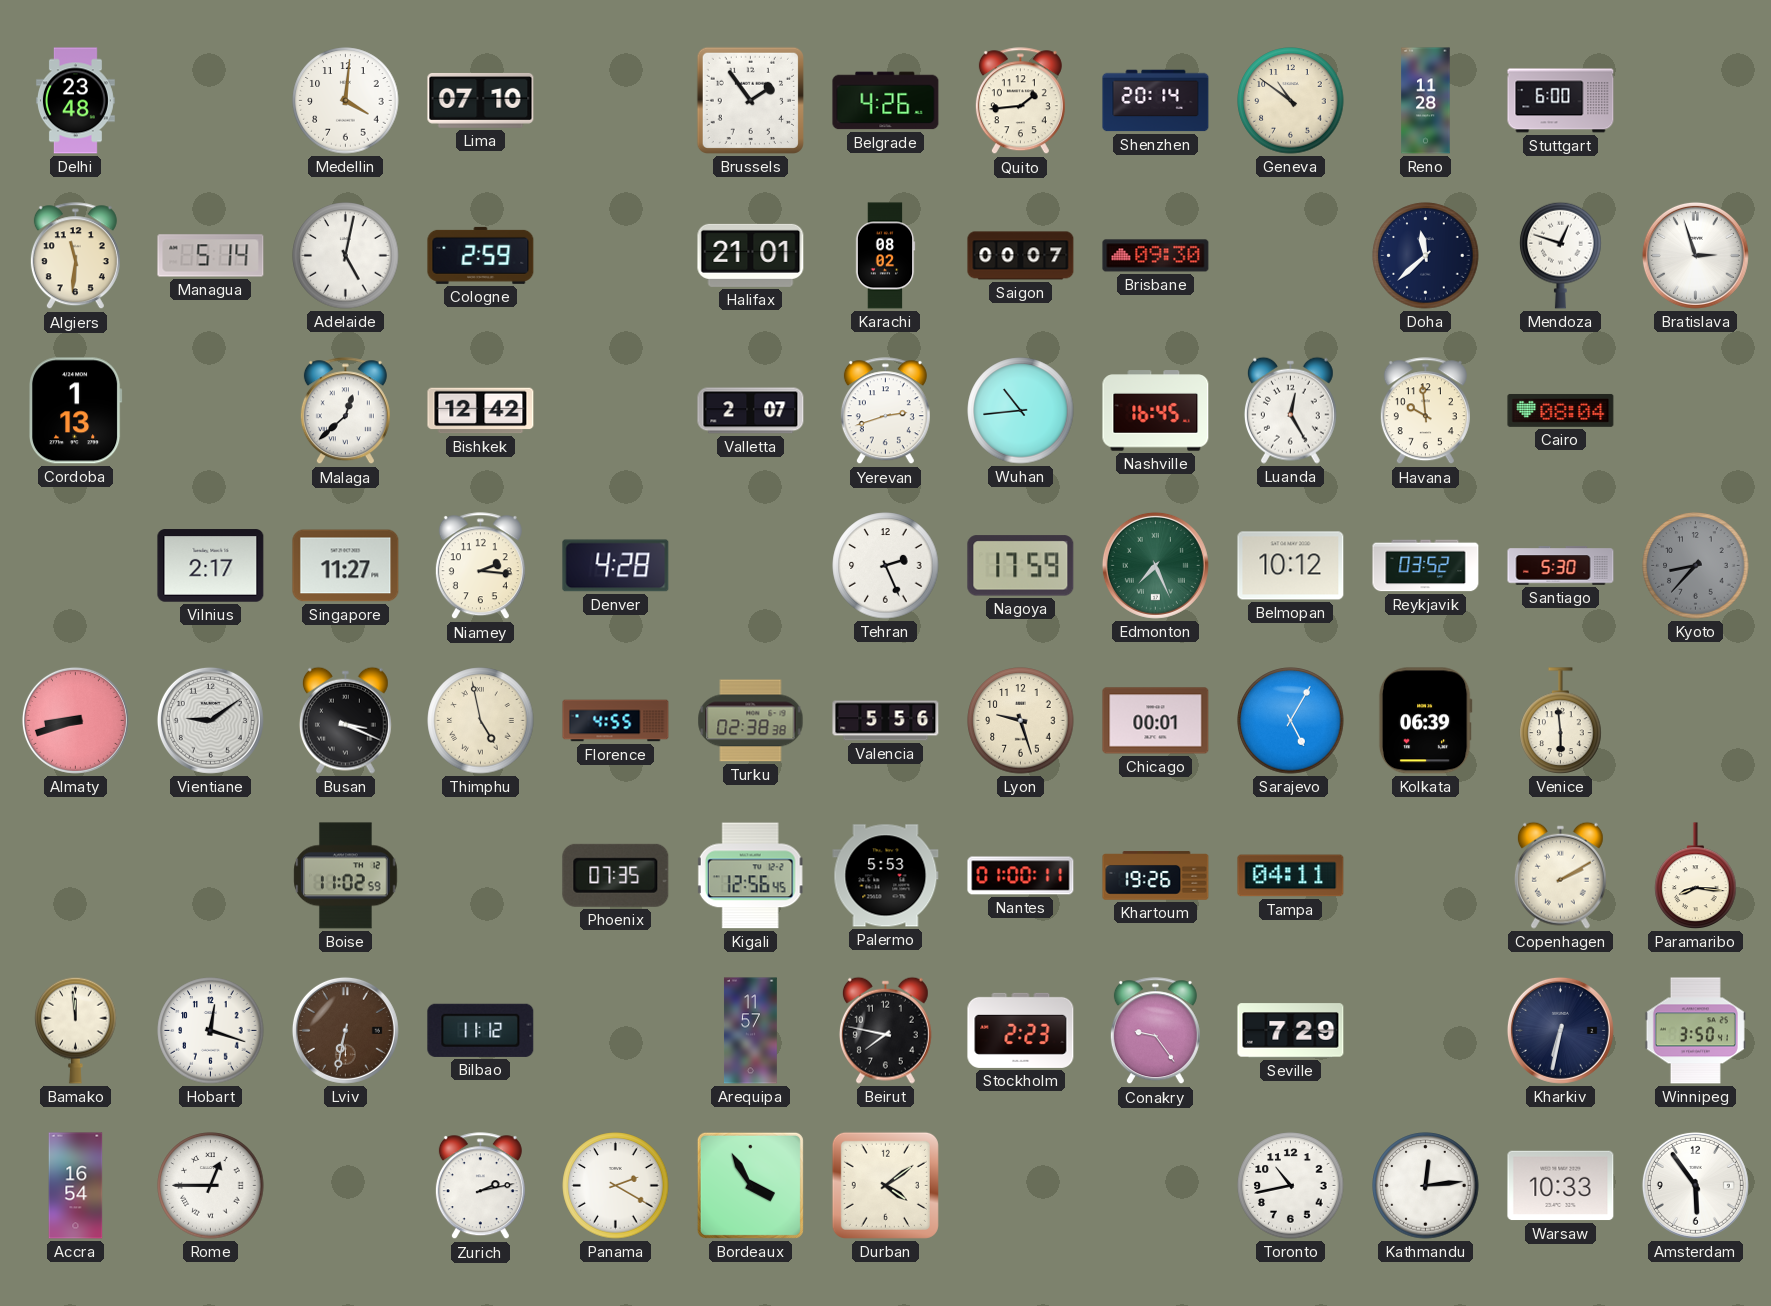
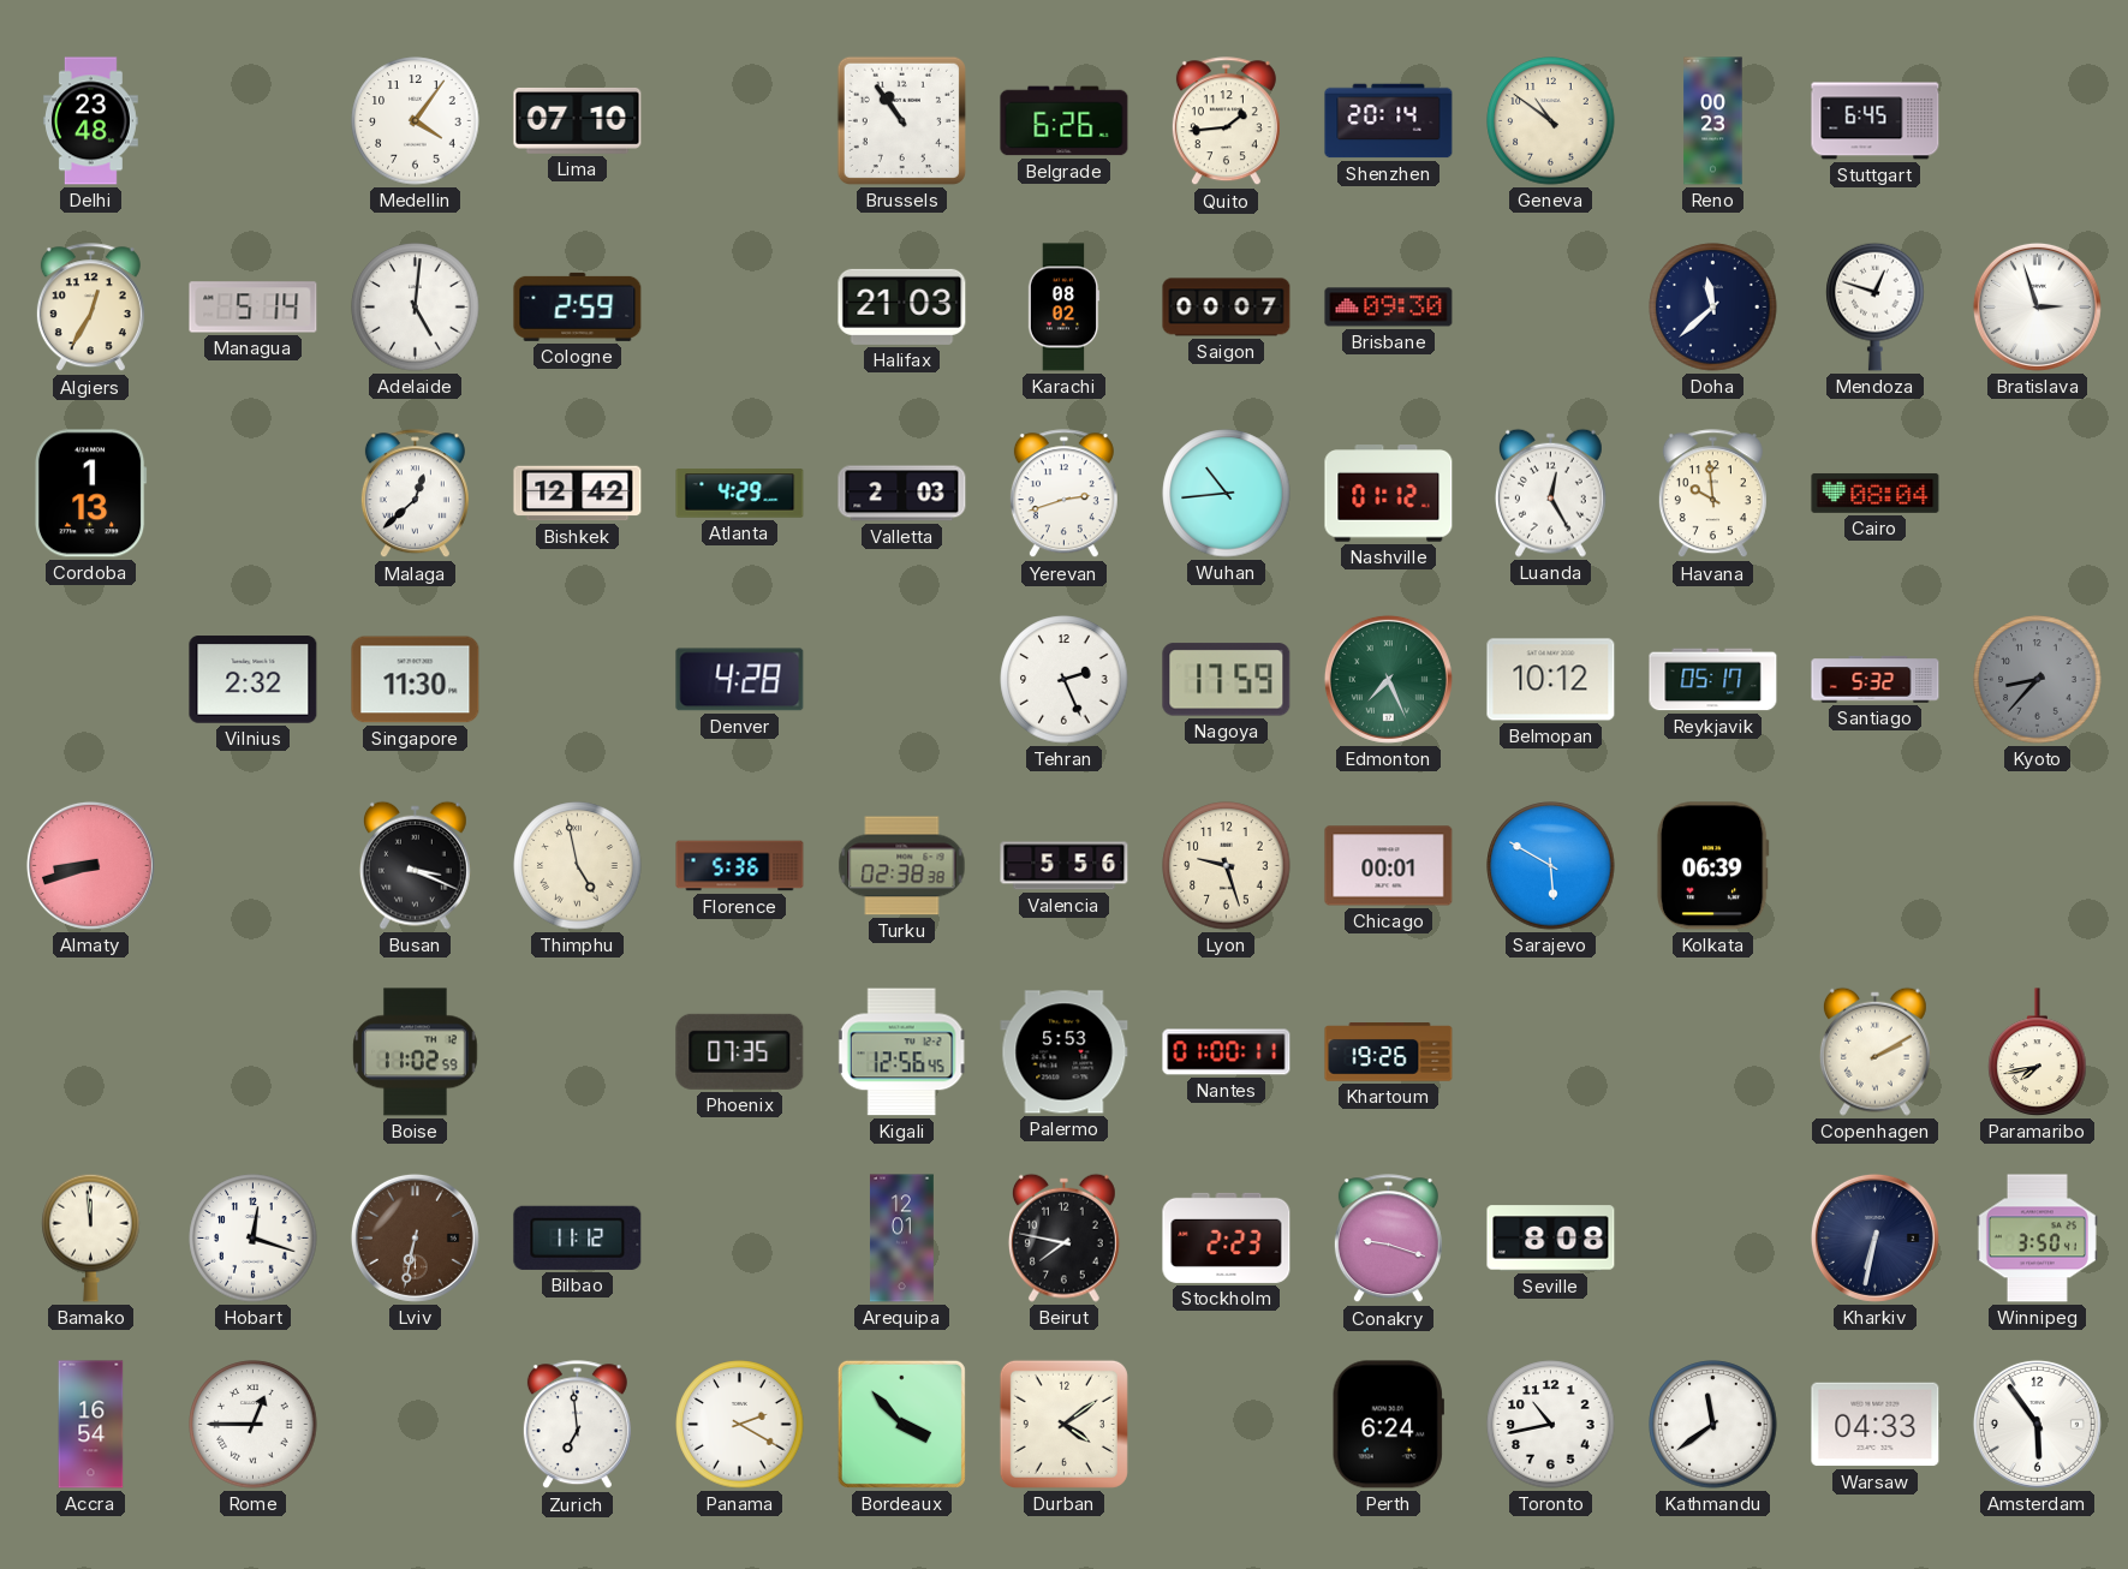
Medellin: 4:01 -> 4:06 (416, 121)
Brussels: 1:54 -> 10:54 (901, 120)
Belgrade: 4:26 -> 6:26 (1065, 121)
Reno: 11:28 -> 00:23 (1713, 121)
Stuttgart: 6:00 -> 6:45 (1876, 121)
Algiers: 11:31 -> 12:35 (90, 308)
Adelaide: 5:02 -> 5:01 (416, 308)
Halifax: 21:01 -> 21:03 (902, 306)
Atlanta: none -> 4:29 (740, 494)
Valletta: 2:07 -> 2:03 (902, 494)
Nashville: 16:45 -> 01:12 (1389, 494)
Vilnius: 2:17 -> 2:32 (254, 680)
Singapore: 11:27 -> 11:30 (416, 680)
Niamey: 2:16 -> none (480, 566)
Reykjavik: 03:52 -> 05:17 (1713, 680)
Santiago: 5:30 -> 5:32 (1876, 680)
Vientiane: 9:09 -> none (210, 720)
Florence: 4:55 -> 5:36 (740, 866)
Sarajevo: 5:05 -> 5:50 (1551, 866)
Venice: 5:59 -> none (1561, 721)
Tampa: 04:11 -> none (1291, 876)
Paramaribo: 8:16 -> 7:43 (2038, 1052)
Arequipa: 11:57 -> 12:01 (901, 1239)
Conakry: 9:24 -> 9:18 (1388, 1239)
Seville: 7:29 -> 8:08 (1551, 1239)
Zurich: 2:13 -> 6:59 (577, 1425)
Bordeaux: 3:55 -> 3:53 (901, 1424)
Perth: none -> 6:24 (1388, 1425)
Kathmandu: 12:14 -> 11:39 (1713, 1425)
Warsaw: 10:33 -> 04:33 (1876, 1425)
